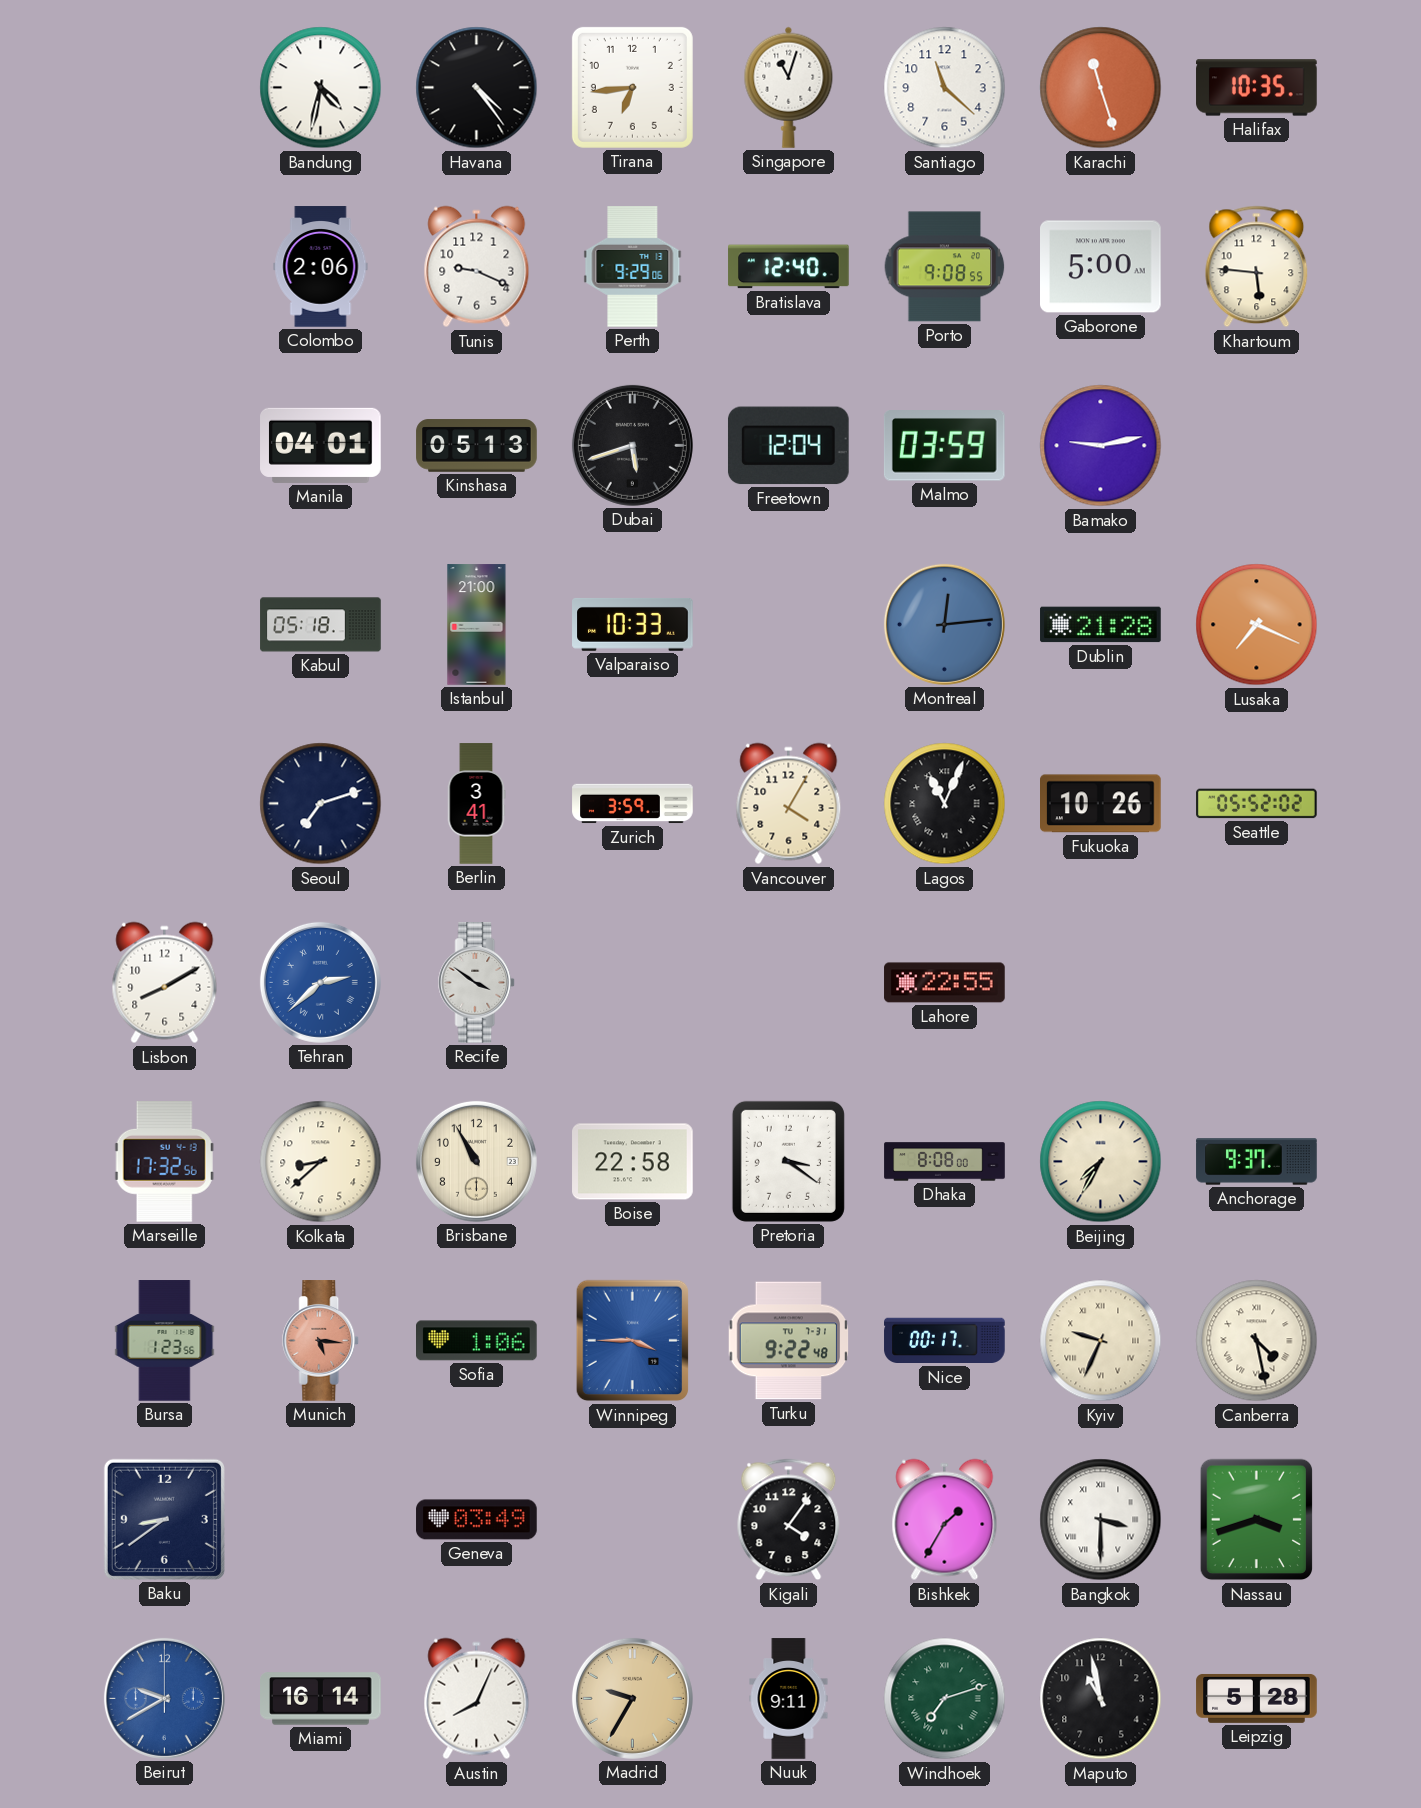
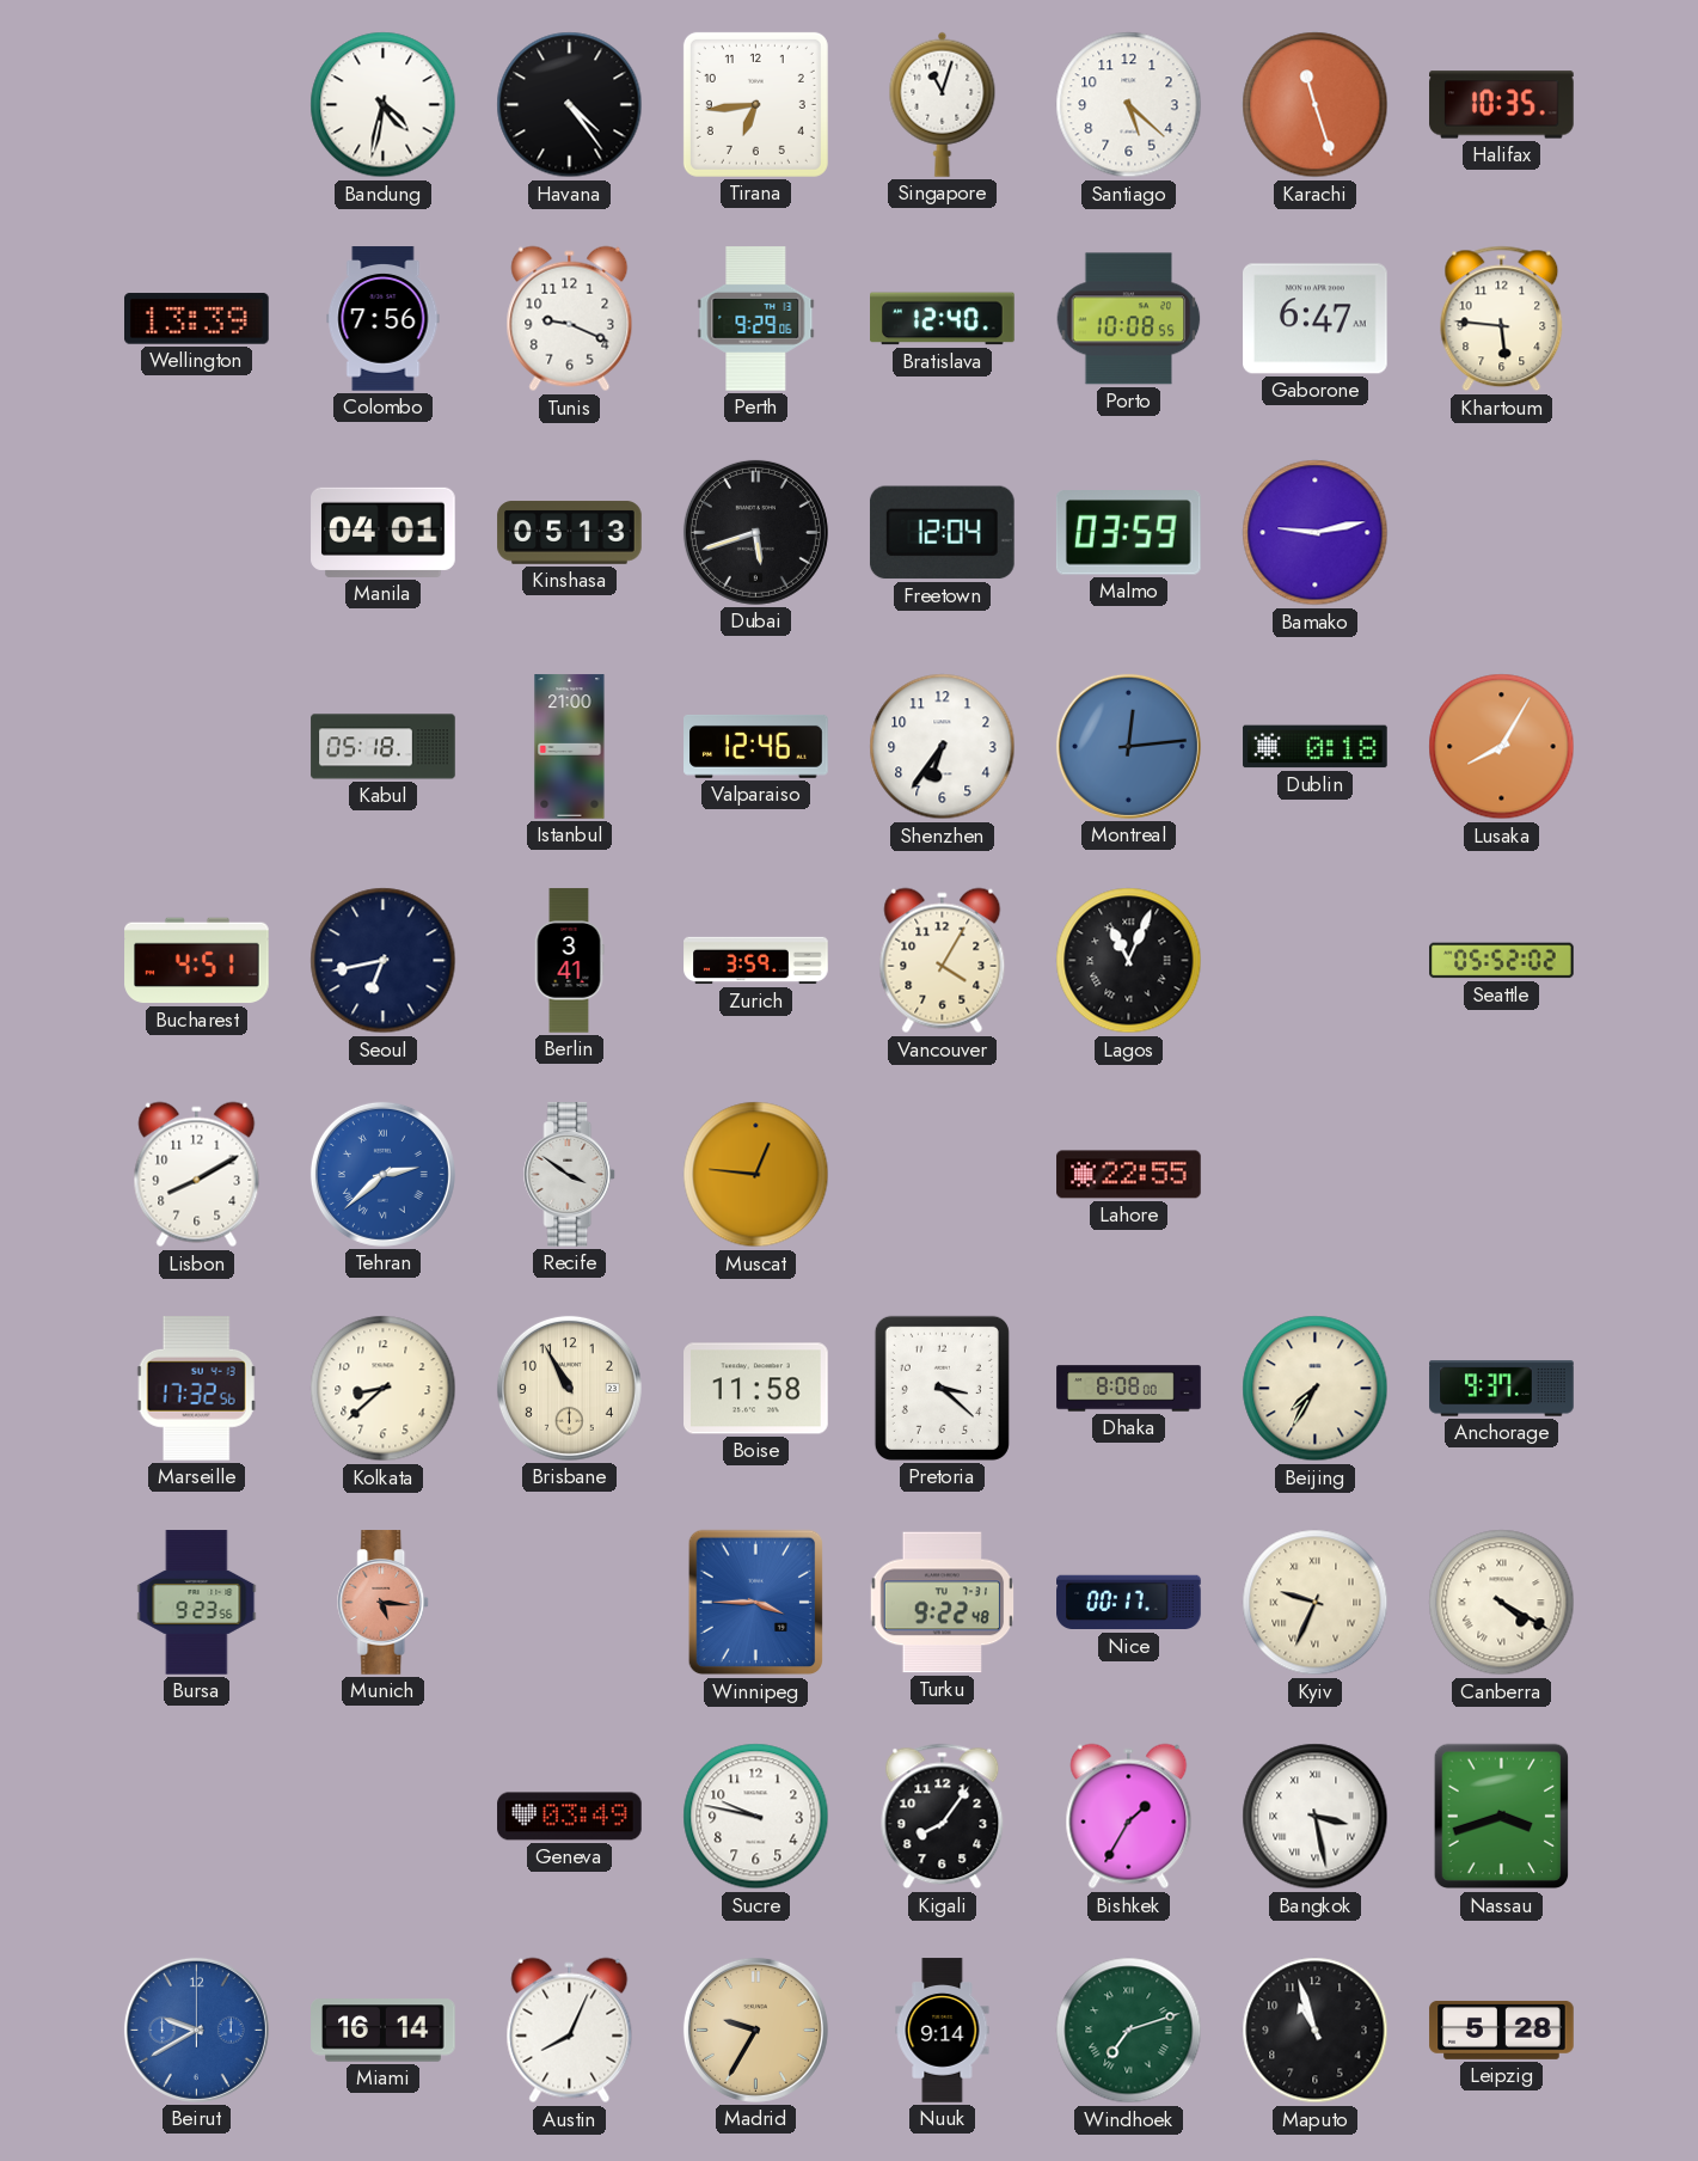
Santiago: 11:22 -> 5:22 (1129, 105)
Wellington: none -> 13:39 (197, 319)
Colombo: 2:06 -> 7:56 (384, 319)
Porto: 9:08 -> 10:08 (1129, 319)
Gaborone: 5:00 -> 6:47 (1316, 319)
Valparaiso: 10:33 -> 12:46 (756, 746)
Shenzhen: none -> 6:36 (943, 747)
Dublin: 21:28 -> 0:18 (1316, 747)
Lusaka: 7:19 -> 8:05 (1502, 747)
Bucharest: none -> 4:51 (197, 961)
Seoul: 7:12 -> 6:43 (384, 961)
Fukuoka: 10:26 -> none (1101, 804)
Muscat: none -> 12:46 (756, 1175)
Boise: 22:58 -> 11:58 (756, 1389)
Pretoria: 3:21 -> 3:22 (942, 1388)
Bursa: 1:23 -> 9:23 (197, 1603)
Sofia: 1:06 -> none (477, 1341)
Canberra: 4:28 -> 4:20 (1502, 1603)
Baku: 8:39 -> none (164, 1519)
Sucre: none -> 9:47 (756, 1817)
Kigali: 4:06 -> 8:06 (943, 1817)
Bangkok: 3:30 -> 3:28 (1316, 1817)
Nuuk: 9:11 -> 9:14 (943, 2031)
Maputo: 10:58 -> 10:57 (1316, 2031)
